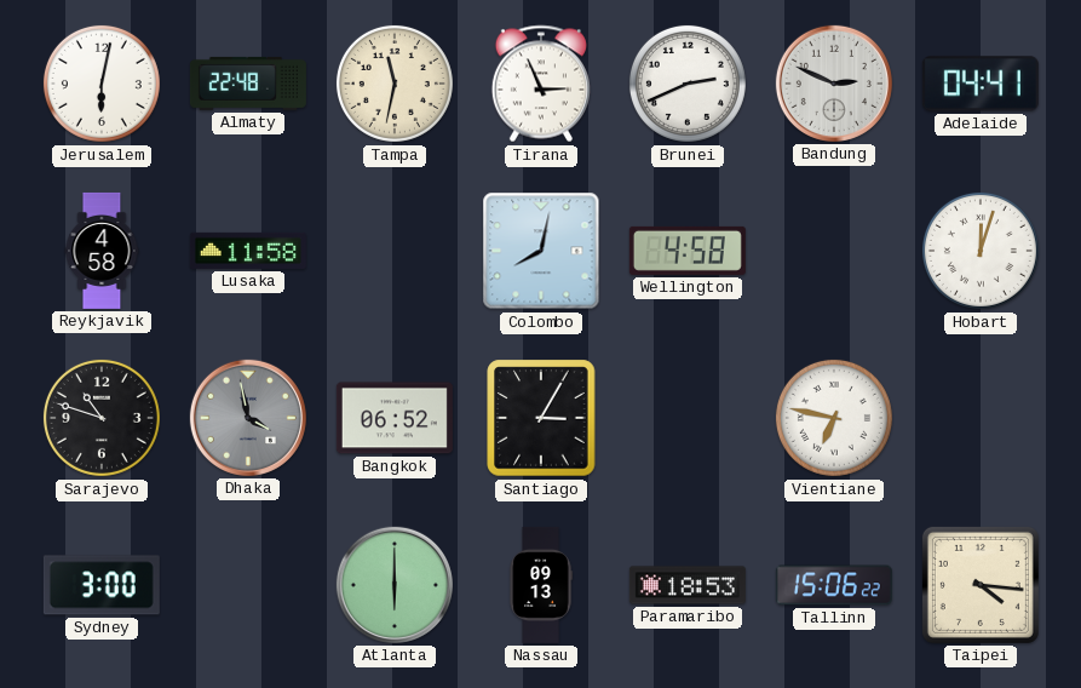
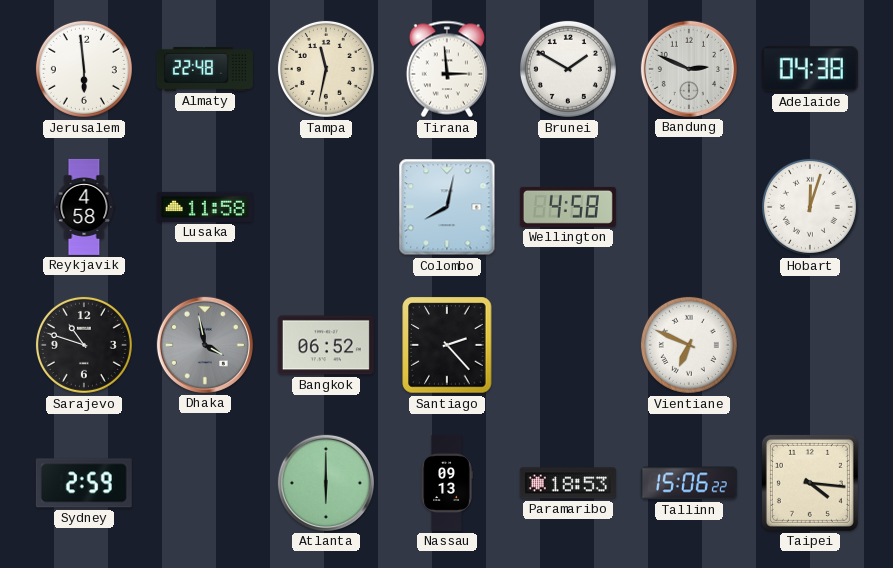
Jerusalem: 6:02 -> 5:59 (84, 69)
Tirana: 2:56 -> 2:59 (447, 69)
Brunei: 2:41 -> 1:50 (568, 69)
Adelaide: 04:41 -> 04:38 (810, 69)
Santiago: 3:05 -> 2:23 (447, 345)
Vientiane: 6:47 -> 6:49 (689, 345)
Sydney: 3:00 -> 2:59 (84, 483)
